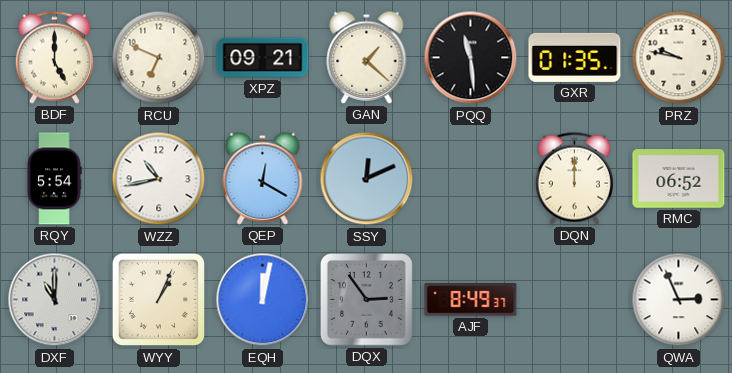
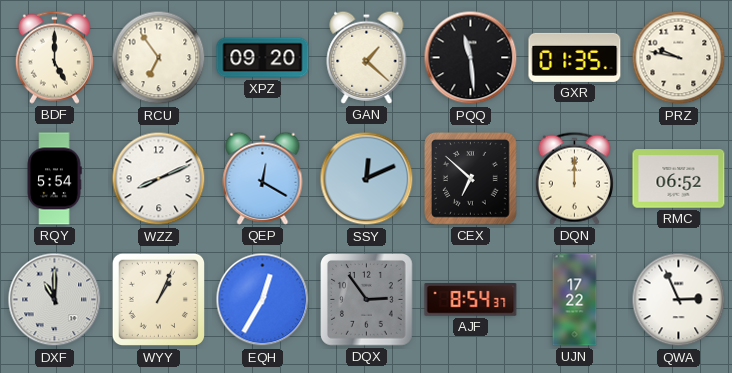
RCU: 6:49 -> 6:54 (159, 58)
XPZ: 09:21 -> 09:20 (263, 58)
WZZ: 10:43 -> 8:11 (159, 179)
CEX: none -> 6:52 (471, 179)
EQH: 12:02 -> 12:35 (263, 300)
AJF: 8:49 -> 8:54 (471, 300)
UJN: none -> 17:22 (575, 300)
